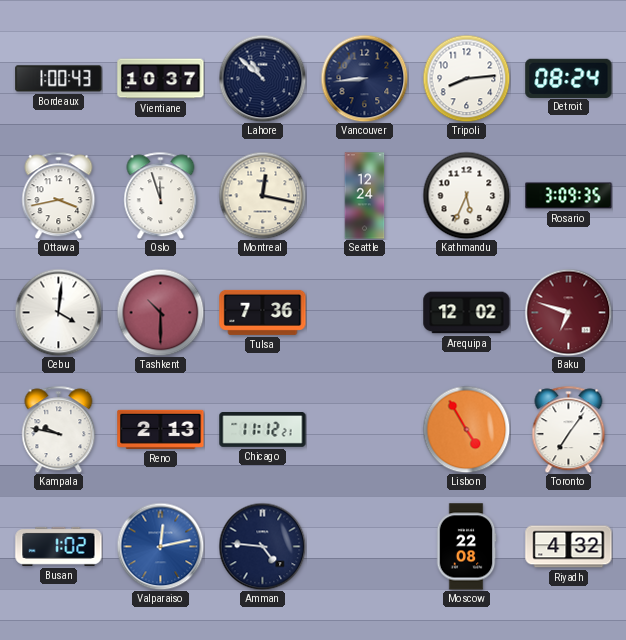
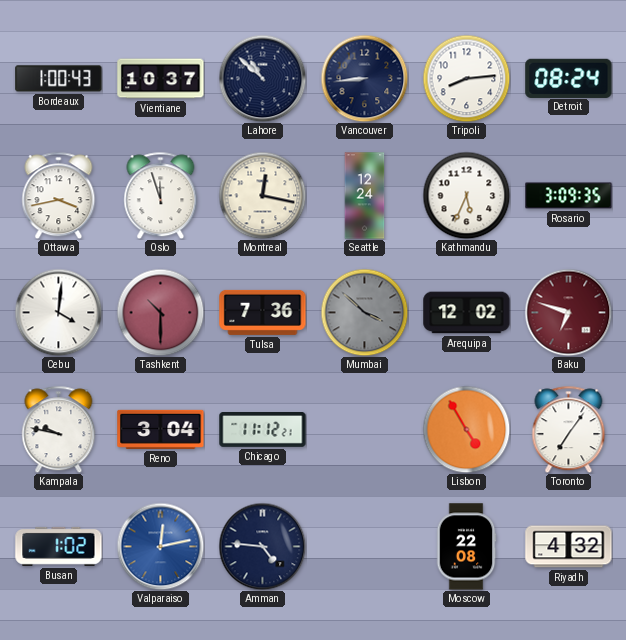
Mumbai: none -> 3:52 (364, 312)
Reno: 2:13 -> 3:04 (161, 429)
